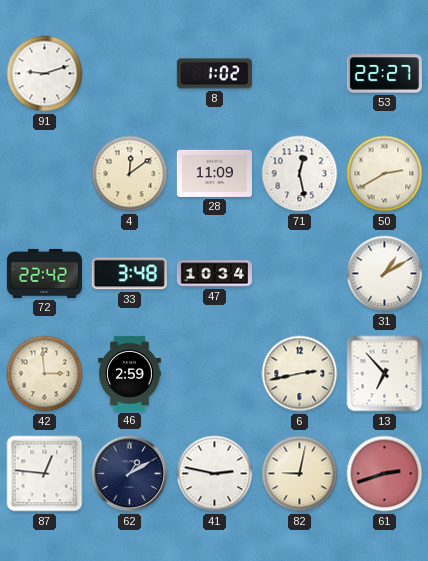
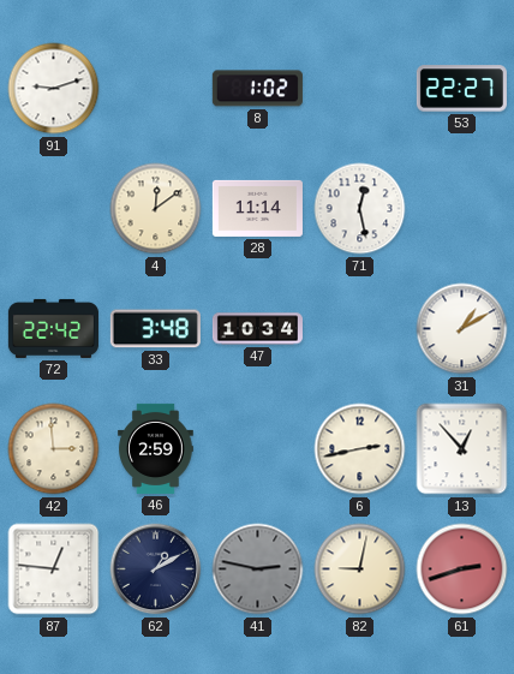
28: 11:09 -> 11:14 (257, 208)
50: 2:40 -> none (385, 174)
13: 6:53 -> 12:53 (462, 449)
41 dial: white -> grey (258, 569)
